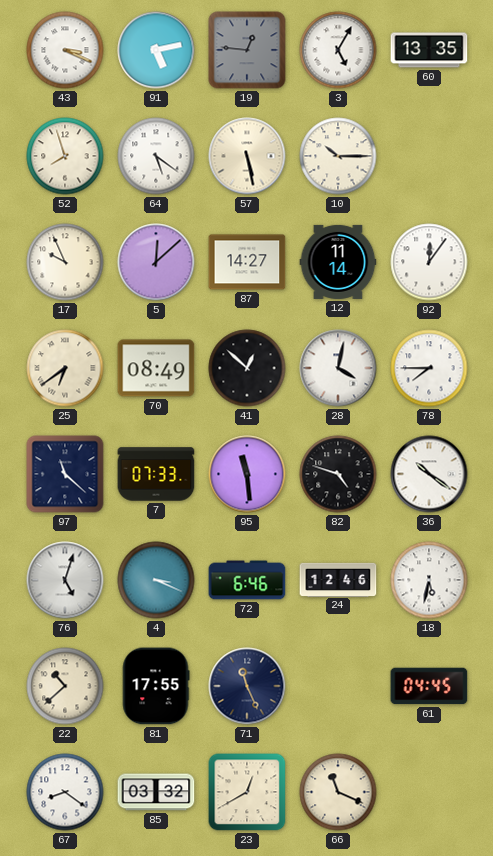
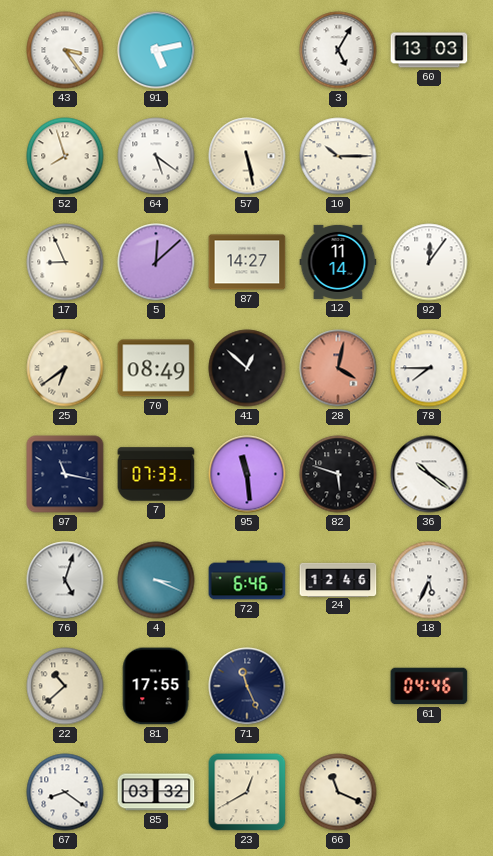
43: 3:19 -> 3:24 (65, 50)
19: 12:46 -> none (247, 50)
60: 13:35 -> 13:03 (429, 50)
17: 9:56 -> 8:56 (65, 262)
28 dial: white -> salmon (338, 368)
97: 11:22 -> 11:17 (65, 474)
82: 4:48 -> 5:48 (338, 474)
18: 5:32 -> 5:34 (429, 580)
61: 04:45 -> 04:46 (429, 686)
